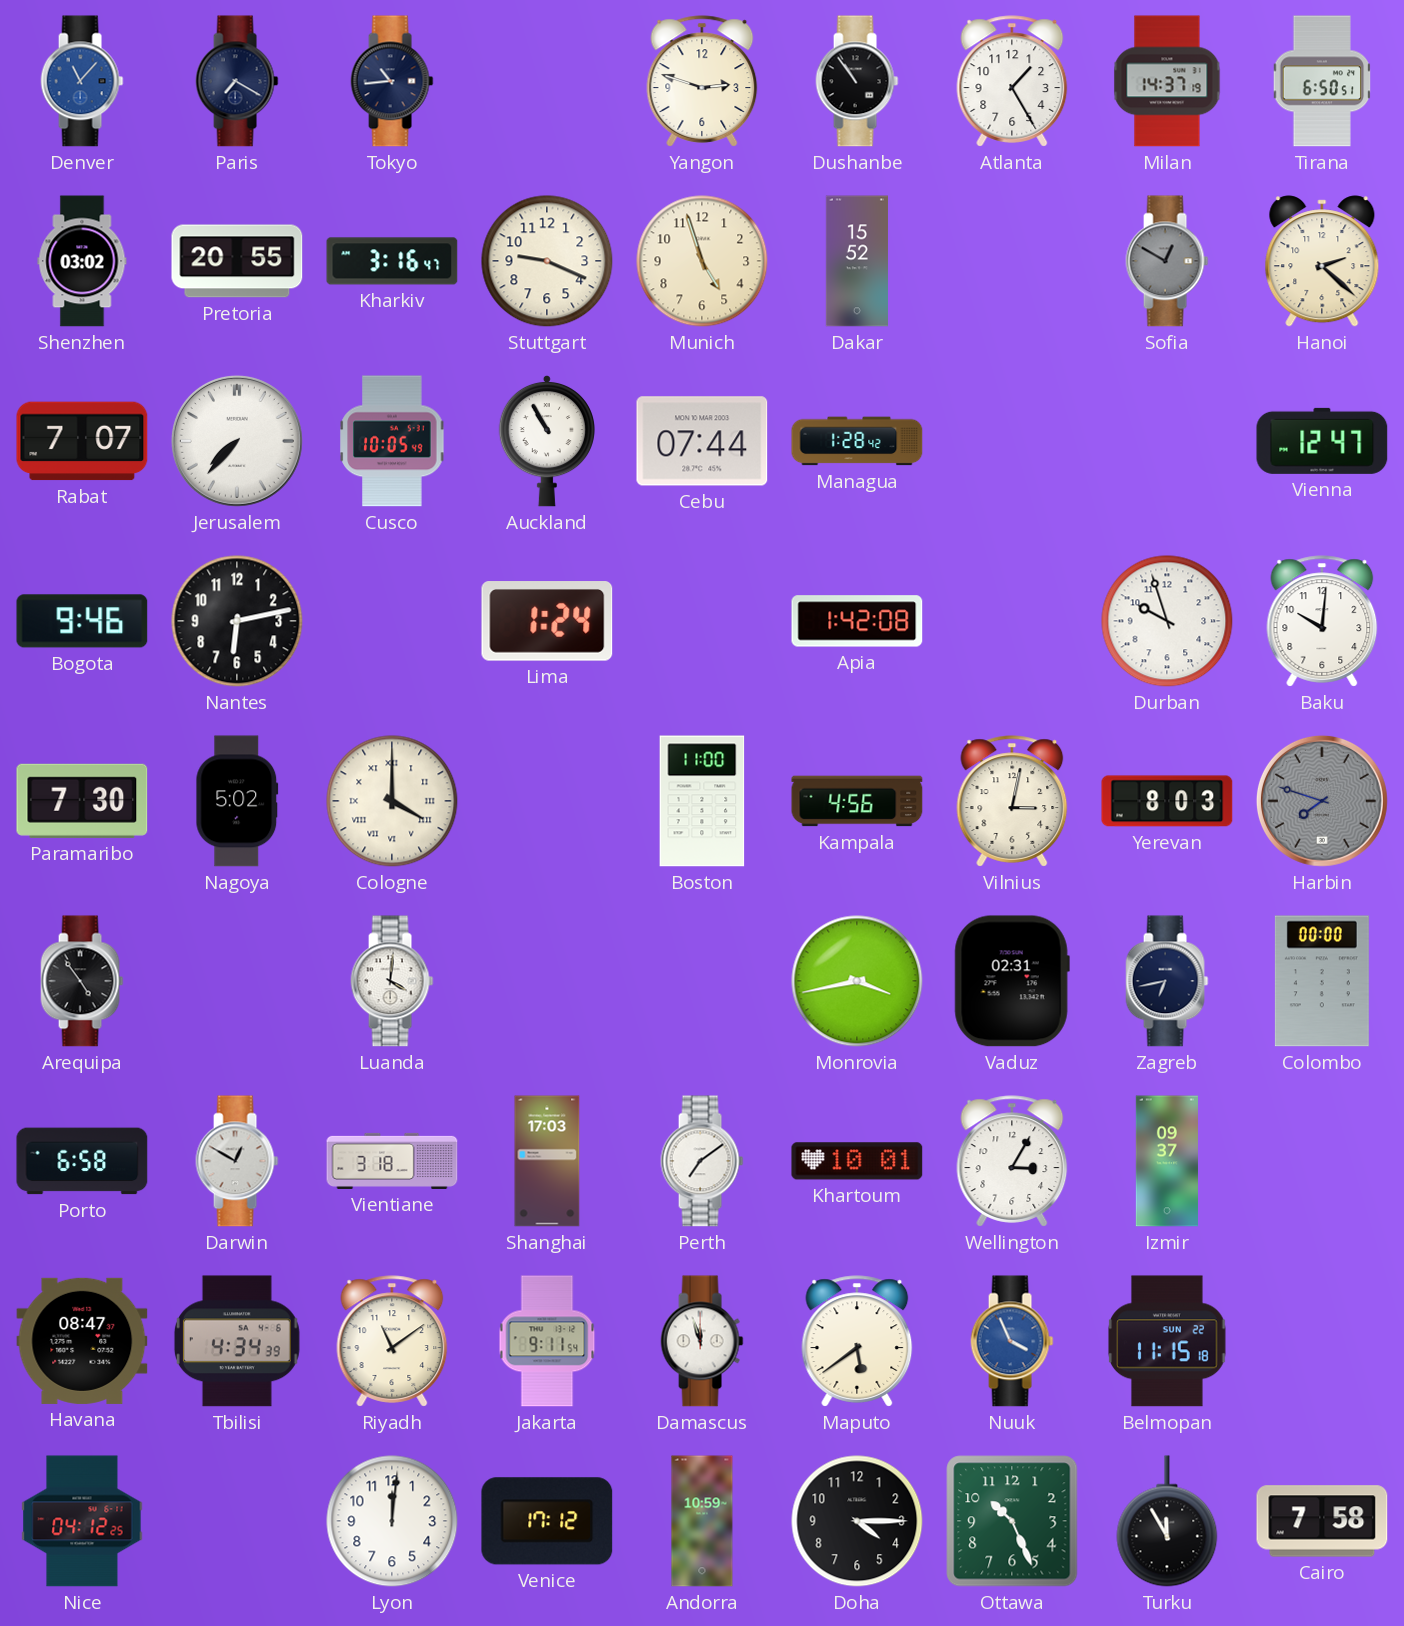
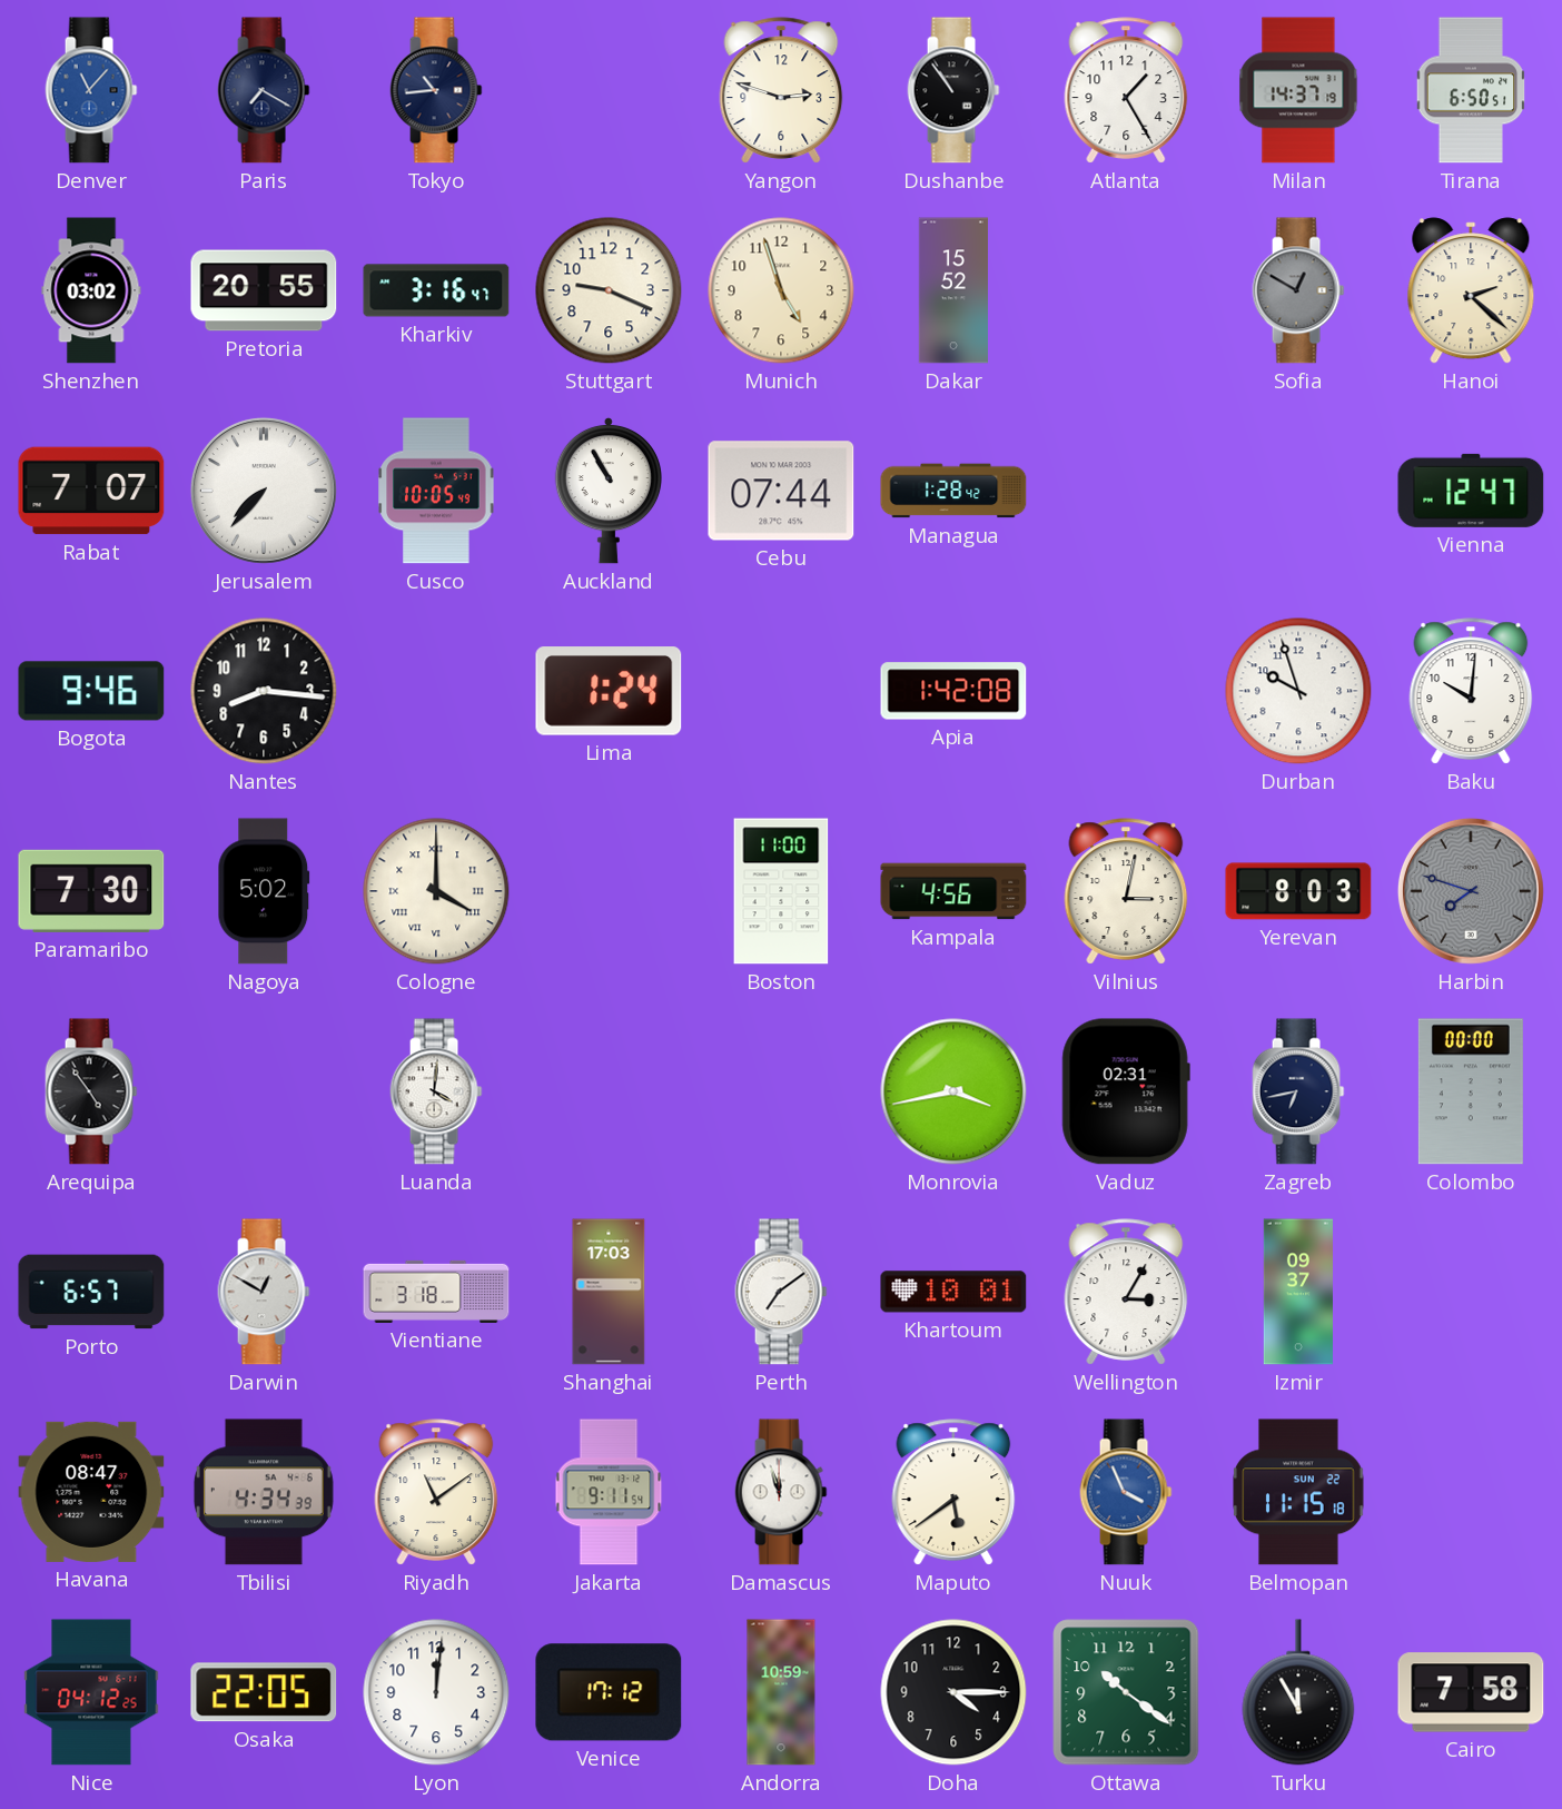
Nantes: 6:13 -> 8:16 (264, 691)
Porto: 6:58 -> 6:57 (91, 1292)
Osaka: none -> 22:05 (264, 1692)
Ottawa: 10:26 -> 10:21 (1126, 1692)
